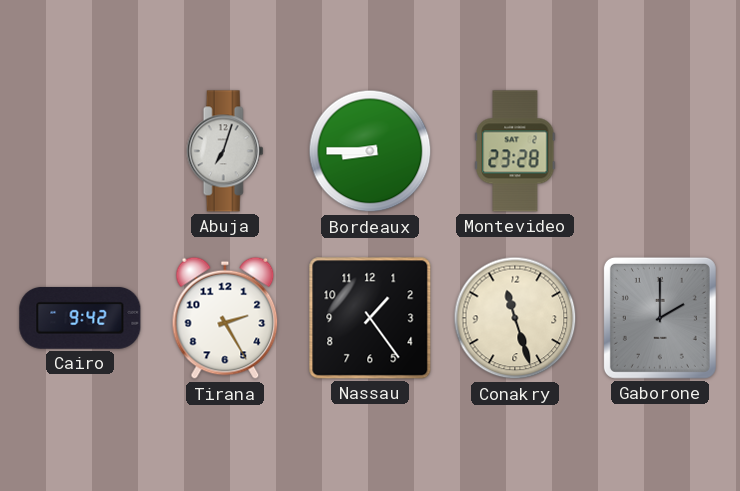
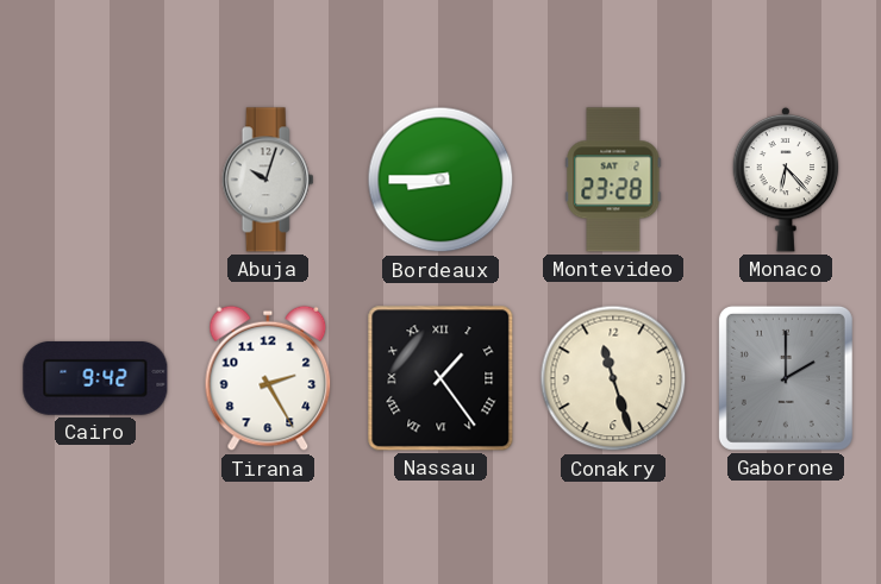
Abuja: 7:03 -> 10:03 (268, 180)
Monaco: none -> 6:23 (786, 180)
Nassau numerals: Arabic -> Roman (440, 378)
